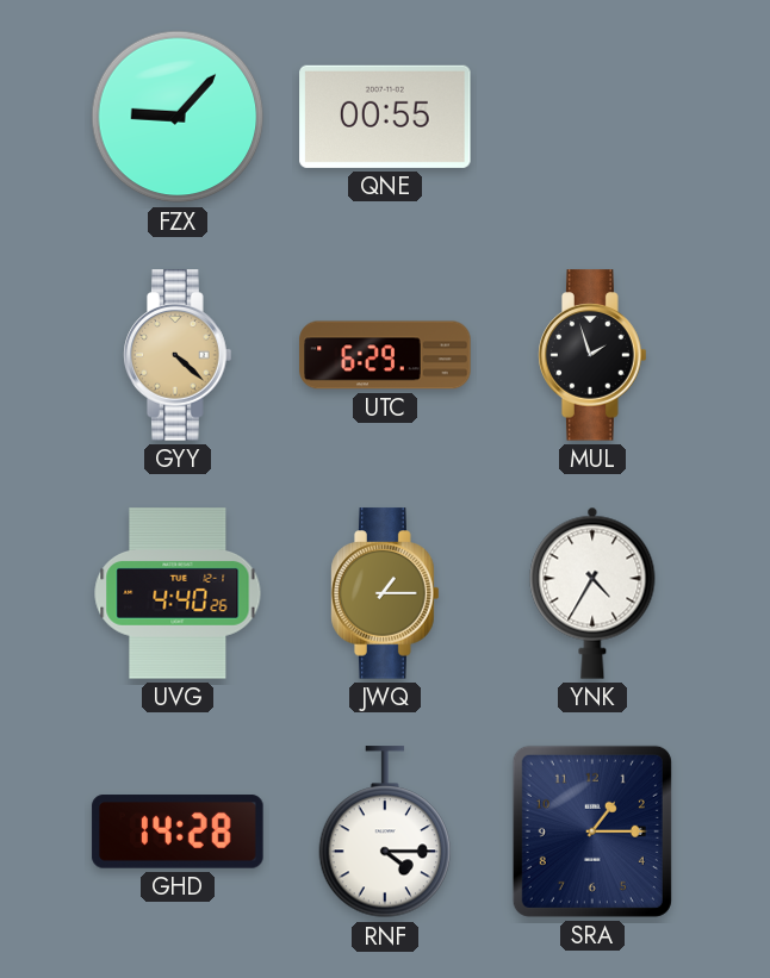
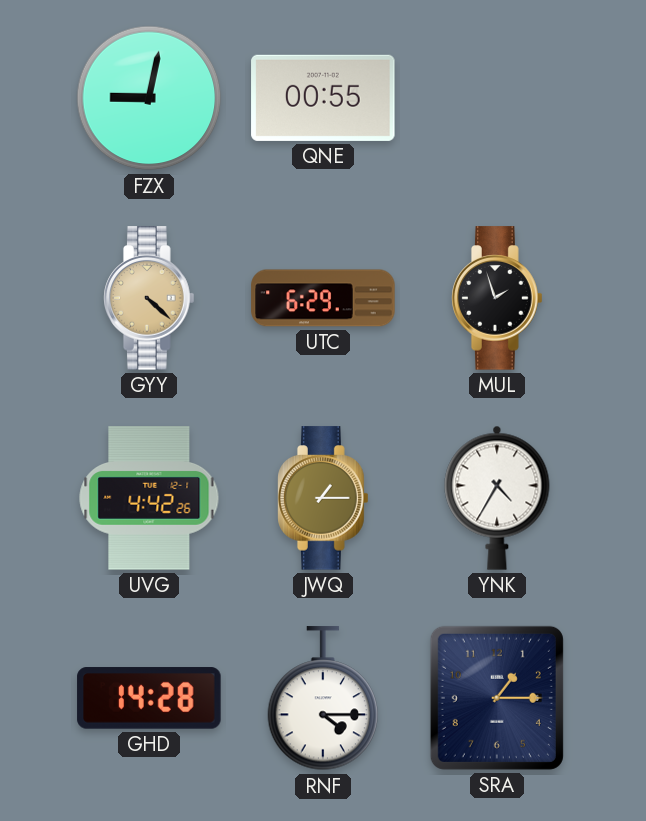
FZX: 9:07 -> 9:02 (149, 98)
UVG: 4:40 -> 4:42 (149, 498)
